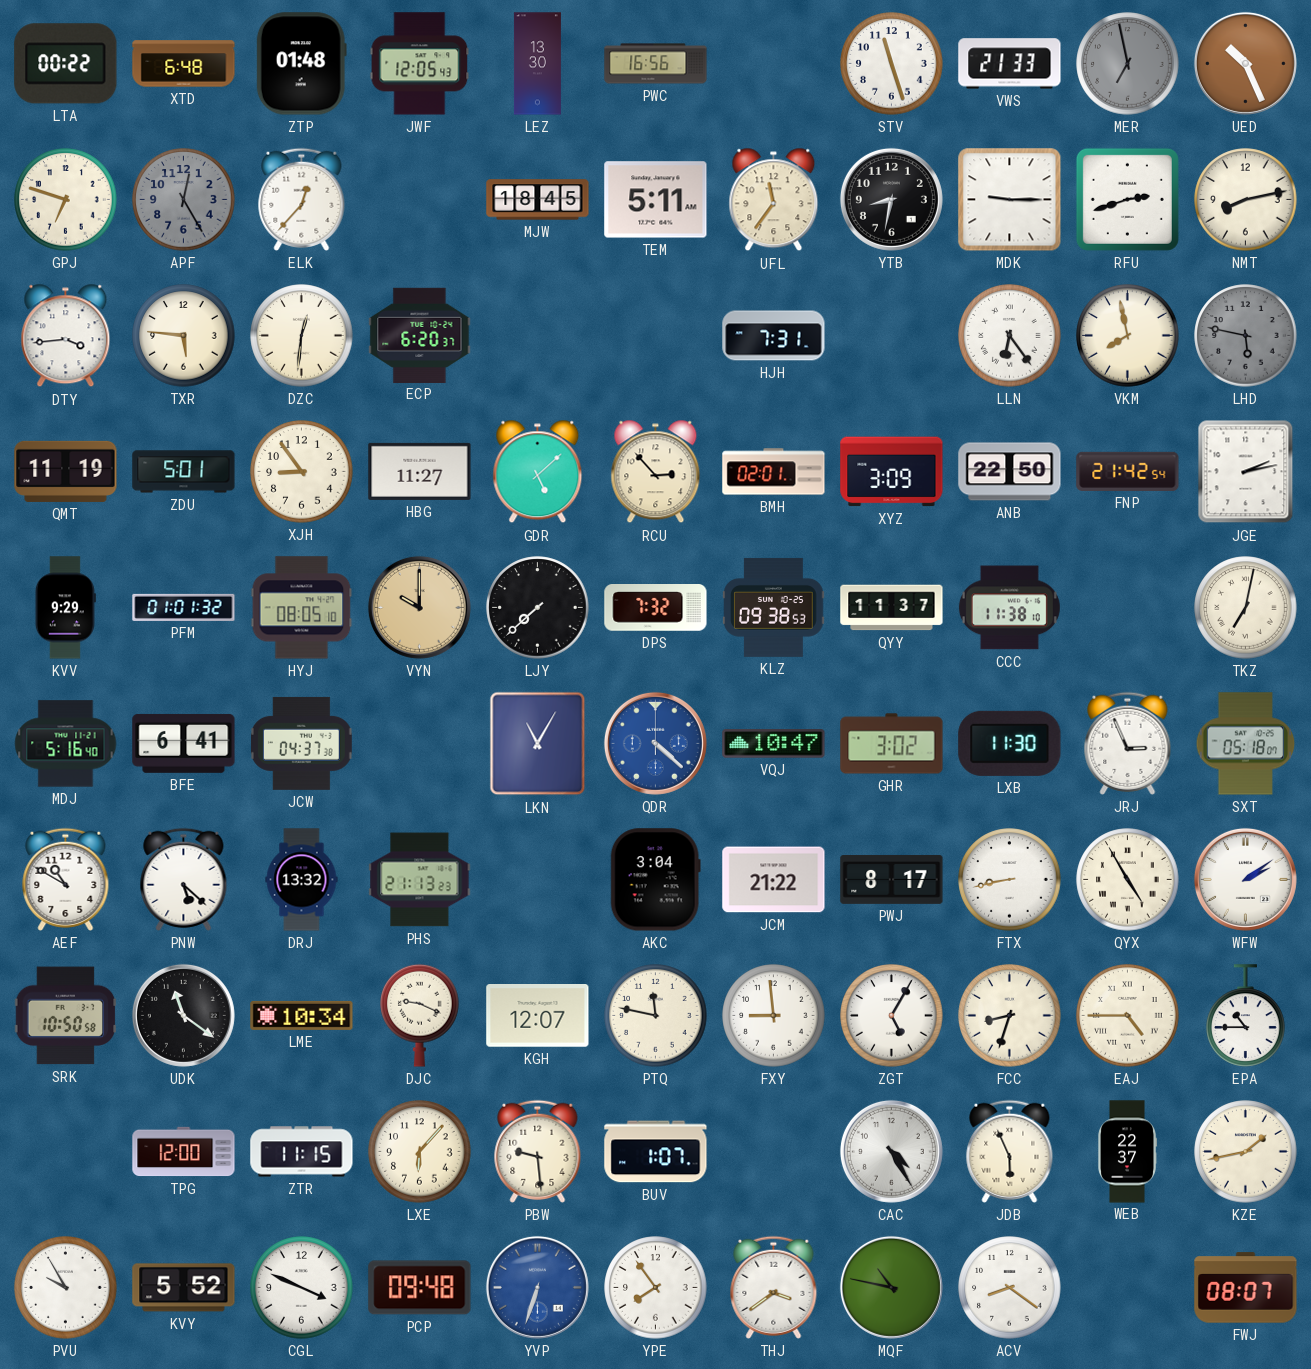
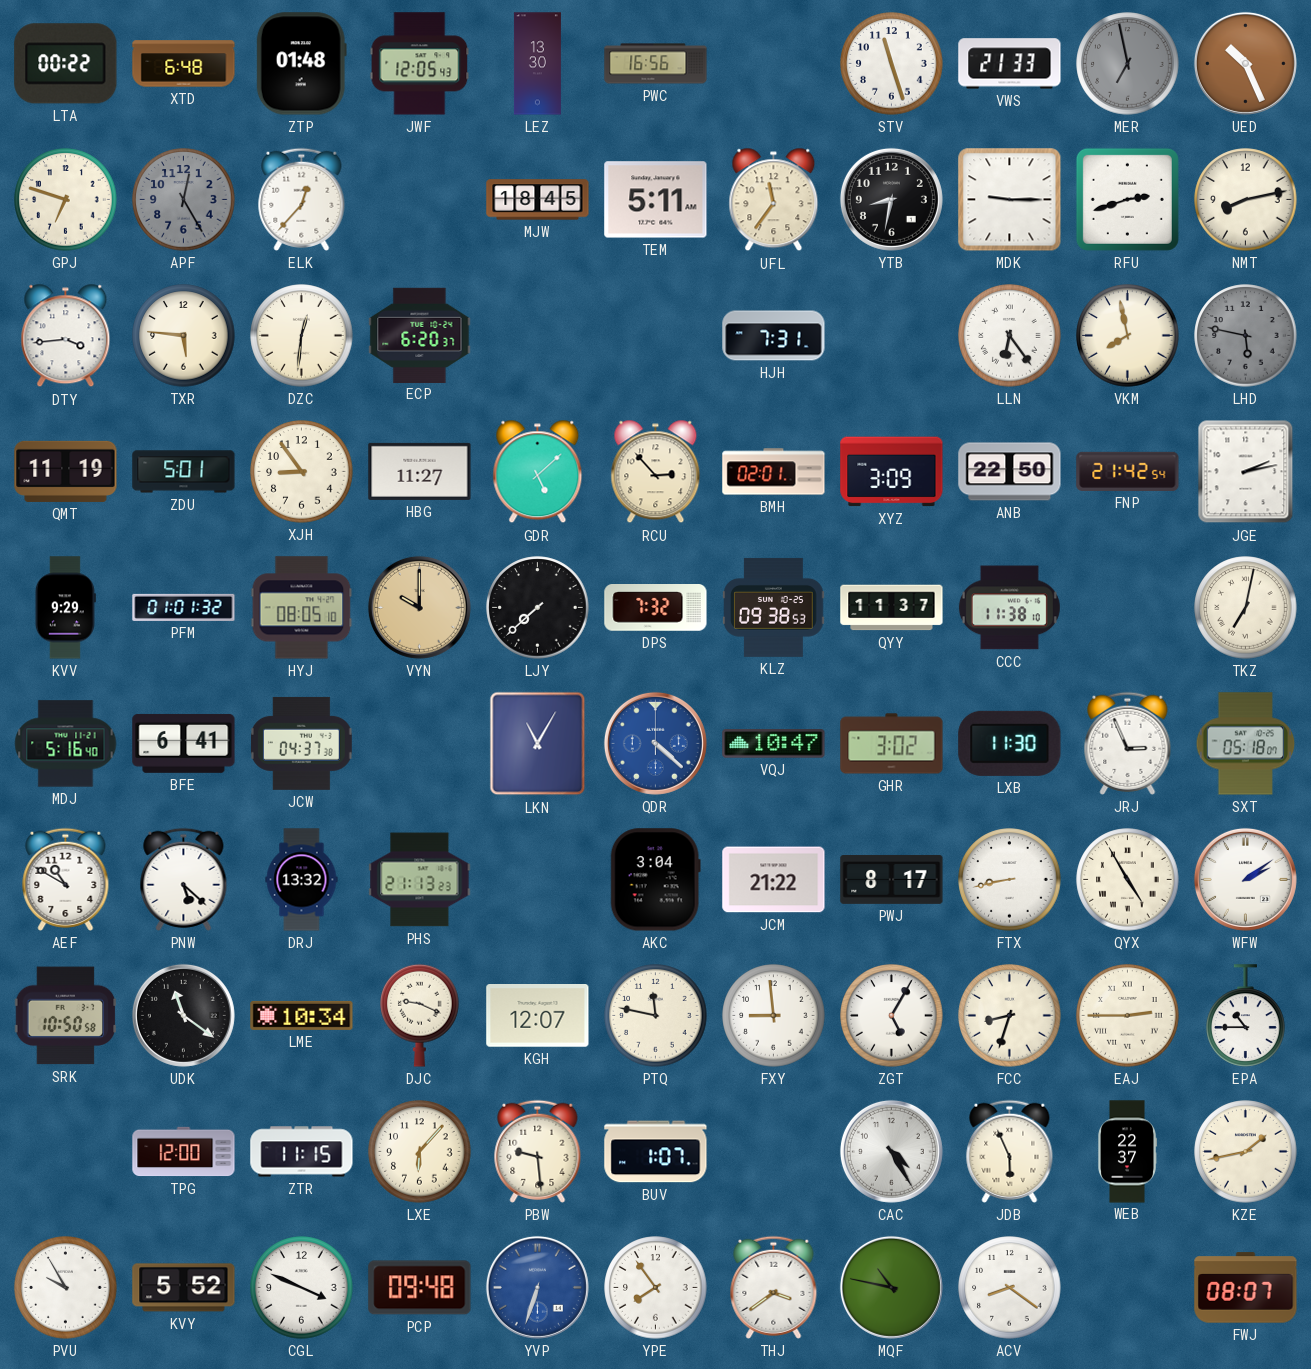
EAJ: 4:45 -> 2:45 (1128, 1016)
